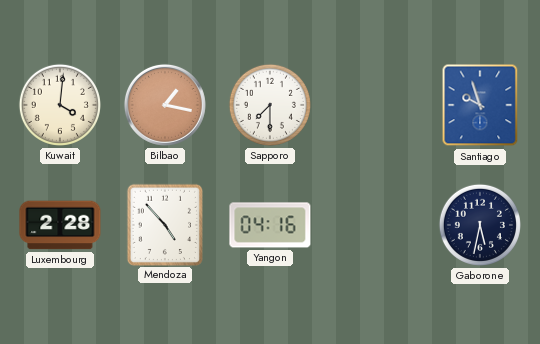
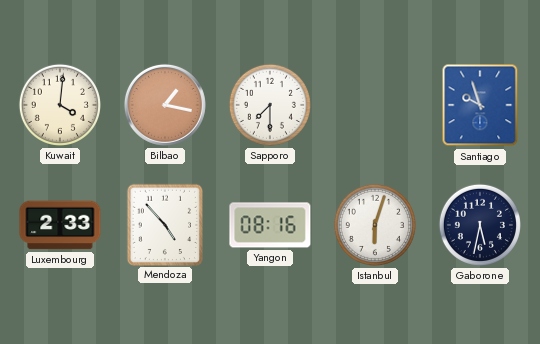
Luxembourg: 2:28 -> 2:33 (60, 225)
Yangon: 04:16 -> 08:16 (270, 225)
Istanbul: none -> 6:03 (375, 225)
